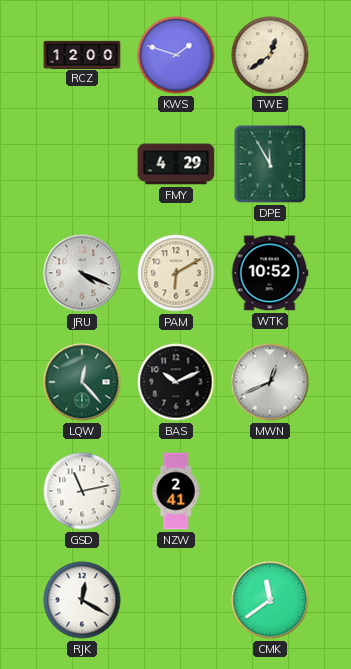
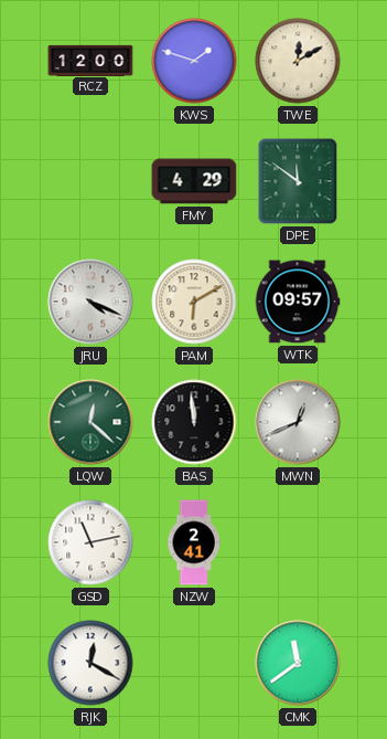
TWE: 12:39 -> 12:10 (298, 61)
DPE: 11:55 -> 11:51 (298, 181)
WTK: 10:52 -> 09:57 (298, 302)
LQW: 12:23 -> 12:22 (90, 422)
BAS: 10:11 -> 11:59 (194, 422)
